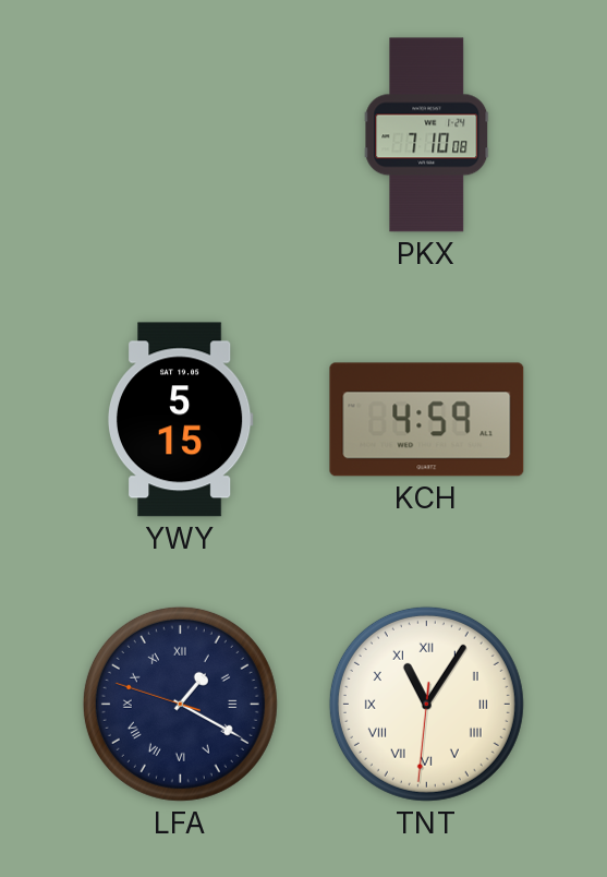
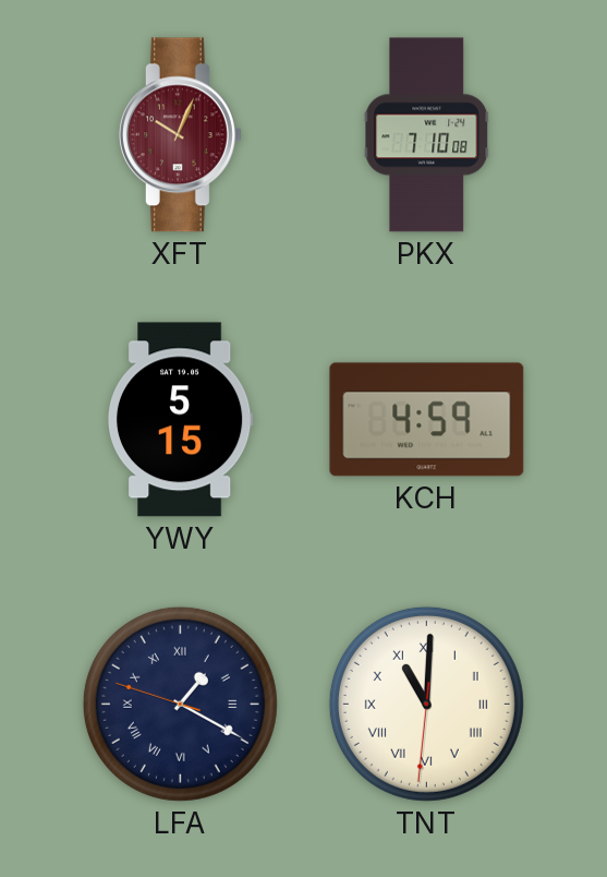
XFT: none -> 10:04 (180, 135)
TNT: 11:05 -> 11:00 (426, 704)
